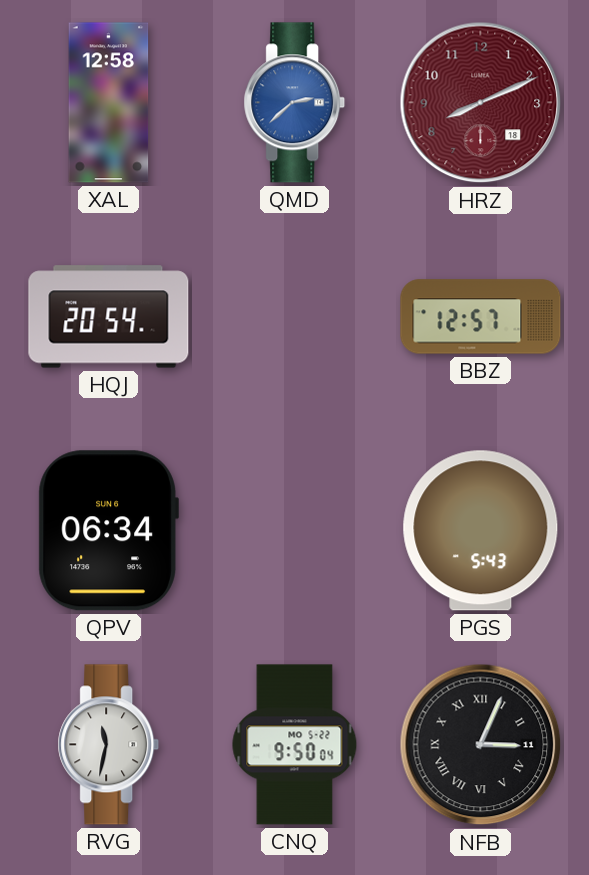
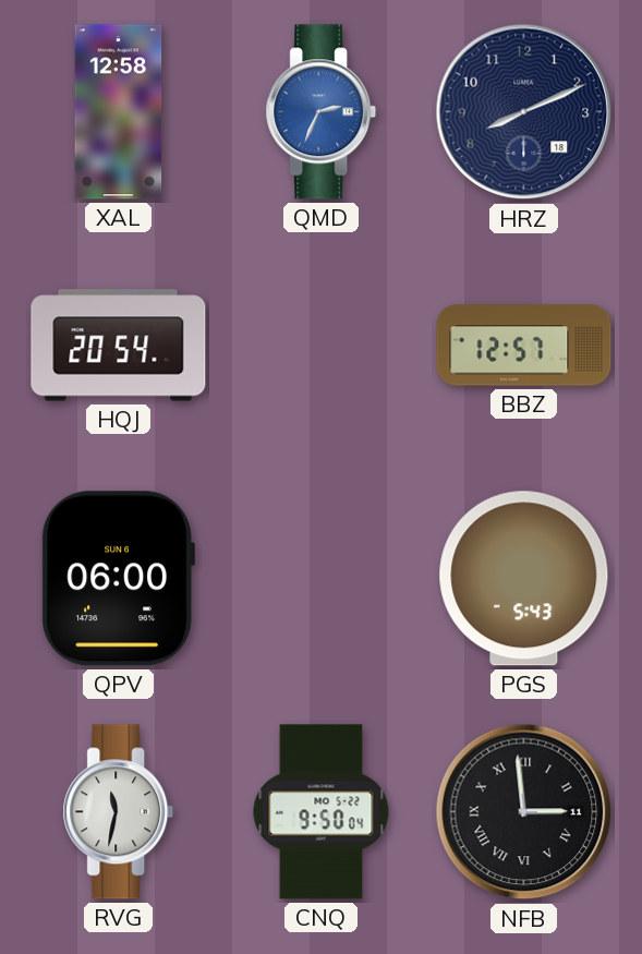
QMD: 2:38 -> 2:34 (322, 112)
HRZ dial: burgundy -> navy (524, 112)
QPV: 06:34 -> 06:00 (118, 579)
NFB: 3:04 -> 2:59 (524, 812)
